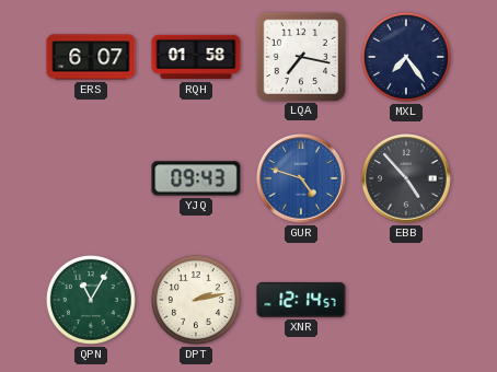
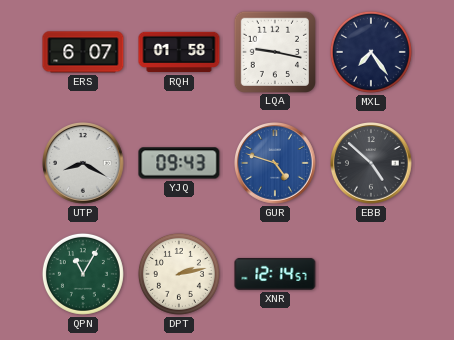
LQA: 7:17 -> 9:17 (274, 51)
UTP: none -> 8:20 (83, 163)
EBB: 4:53 -> 4:52 (371, 163)
